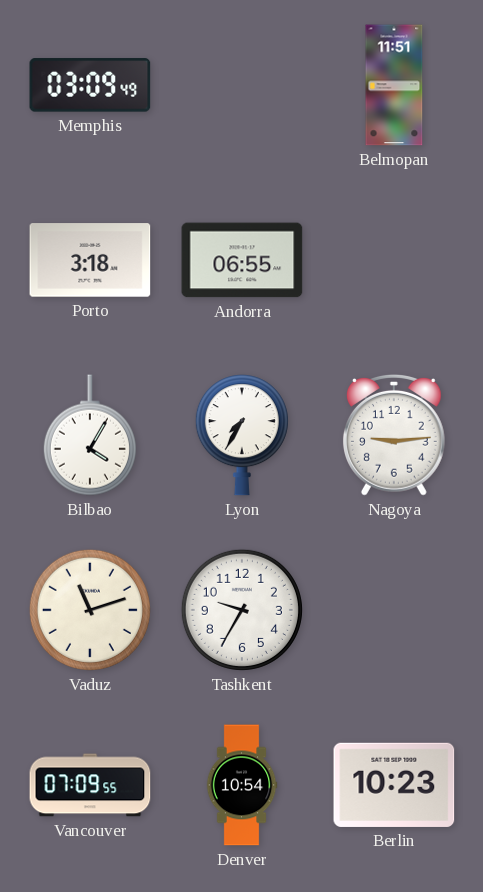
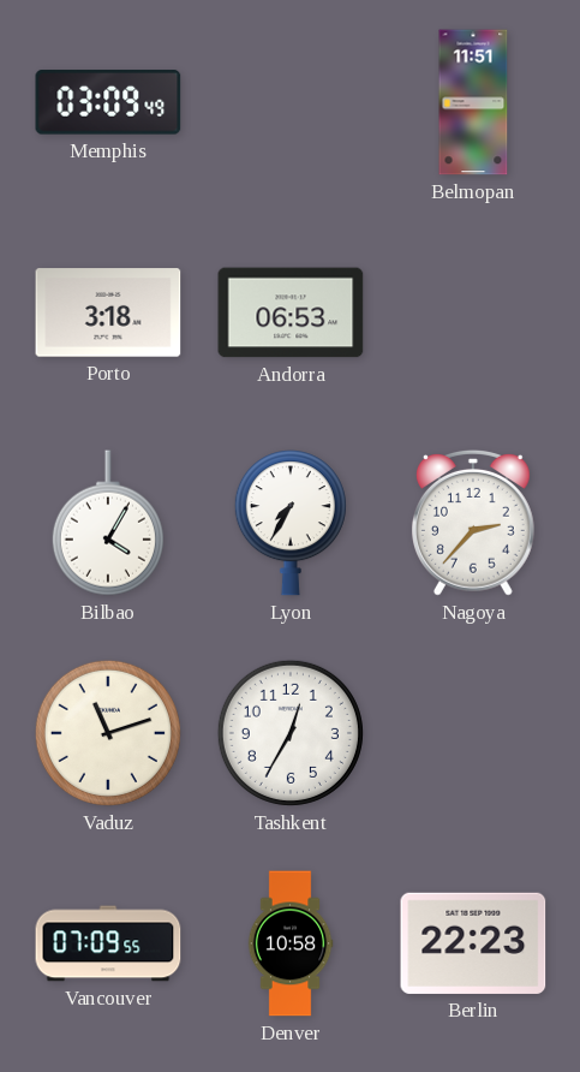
Andorra: 06:55 -> 06:53 (291, 312)
Nagoya: 9:14 -> 2:37 (473, 524)
Tashkent: 9:35 -> 12:35 (291, 733)
Denver: 10:54 -> 10:58 (291, 943)
Berlin: 10:23 -> 22:23 (473, 943)
